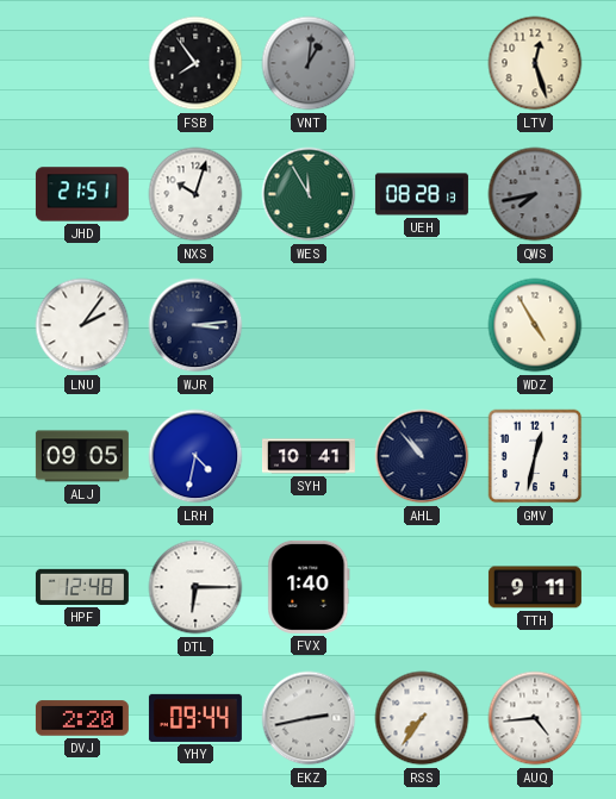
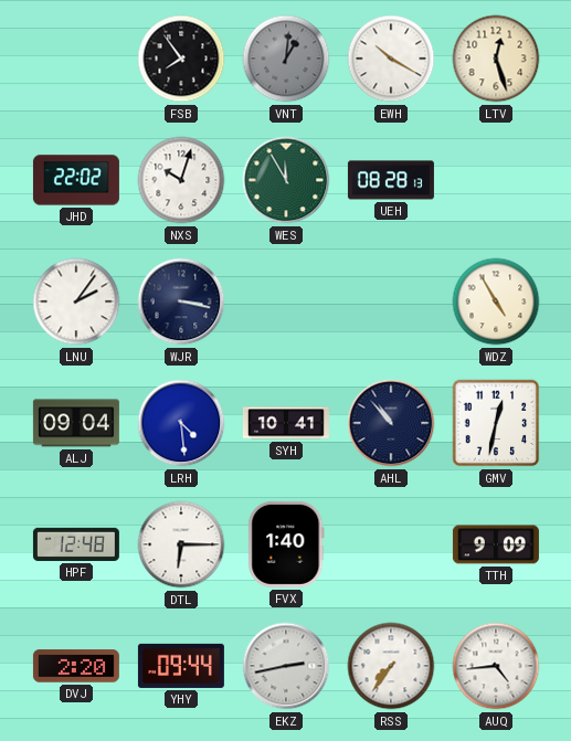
EWH: none -> 10:20 (391, 59)
JHD: 21:51 -> 22:02 (76, 180)
QWS: 7:43 -> none (535, 194)
WJR: 3:14 -> 3:17 (181, 301)
ALJ: 09:05 -> 09:04 (76, 423)
LRH: 4:32 -> 4:29 (181, 423)
TTH: 9:11 -> 9:09 (496, 544)
